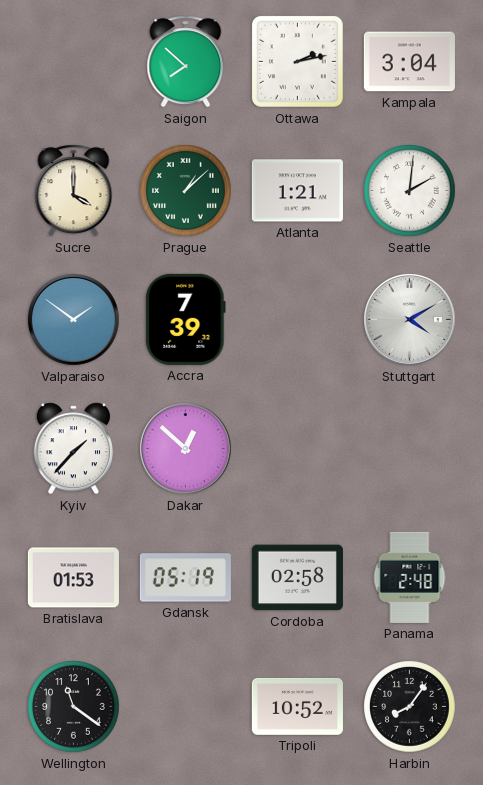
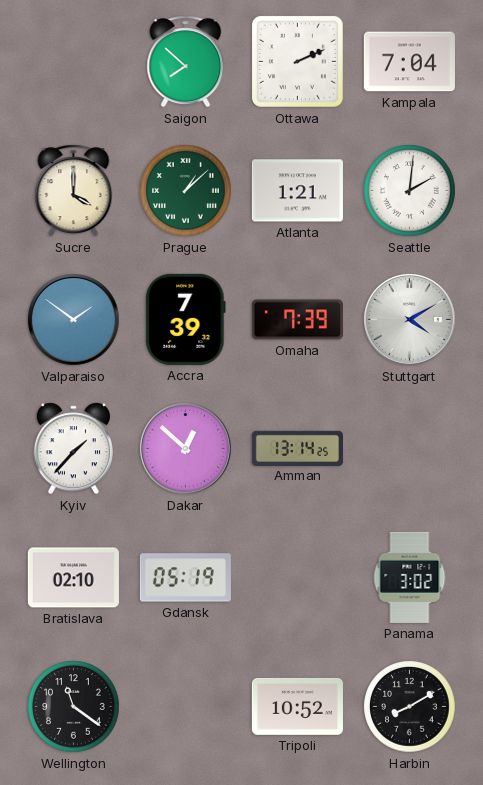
Ottawa: 2:13 -> 2:11 (297, 61)
Kampala: 3:04 -> 7:04 (409, 62)
Omaha: none -> 7:39 (297, 320)
Amman: none -> 13:14 (297, 448)
Bratislava: 01:53 -> 02:10 (73, 578)
Cordoba: 02:58 -> none (297, 578)
Panama: 2:48 -> 3:02 (410, 577)
Harbin: 8:06 -> 8:10 (410, 707)
